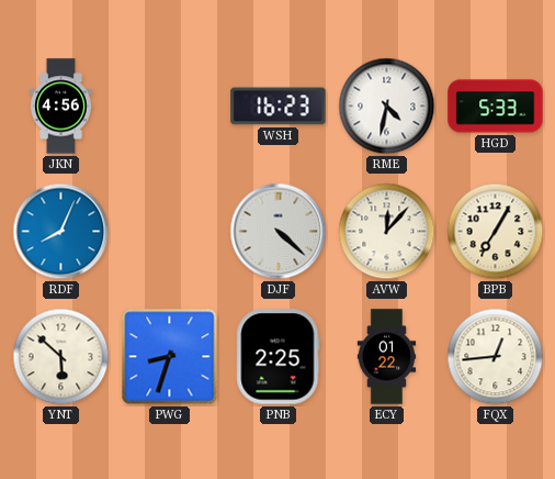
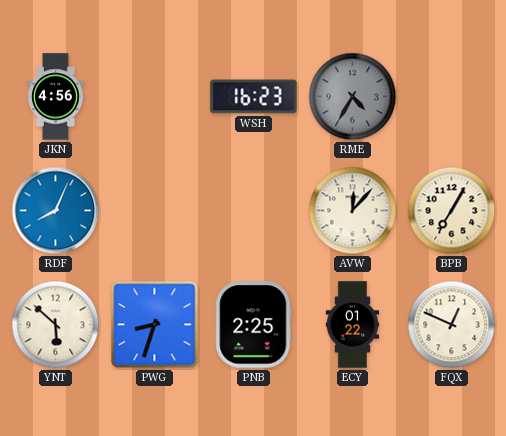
RME: 4:32 -> 4:35 (353, 97)
RME dial: white -> grey (353, 97)
HGD: 5:33 -> none (496, 107)
DJF: 4:22 -> none (279, 232)
FQX: 12:44 -> 12:49 (452, 325)
